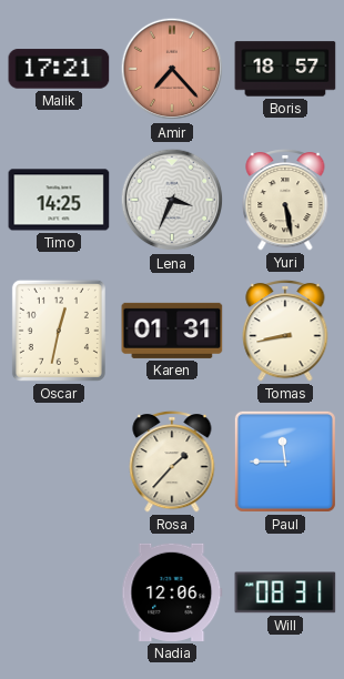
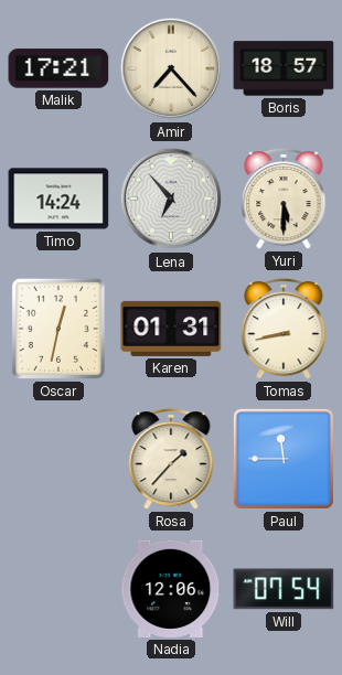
Amir dial: salmon -> cream (171, 68)
Timo: 14:25 -> 14:24 (58, 199)
Lena: 3:34 -> 6:53 (171, 199)
Yuri: 5:28 -> 5:30 (284, 199)
Will: 08:31 -> 07:54 (284, 589)
